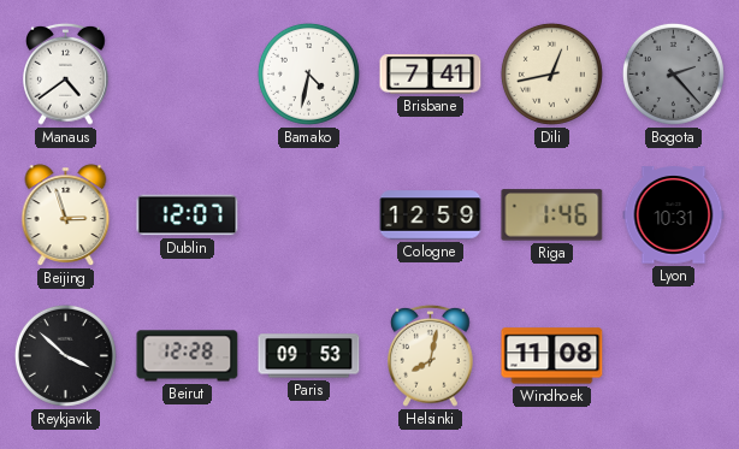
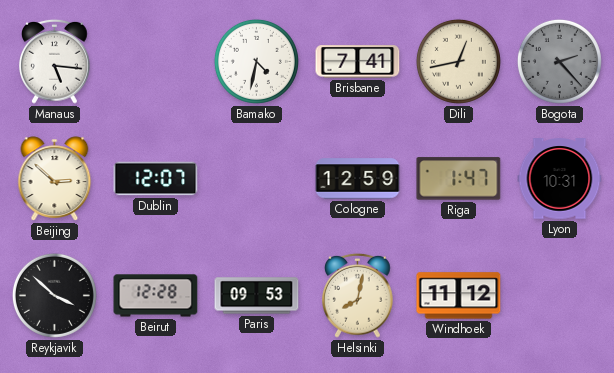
Manaus: 4:39 -> 5:16 (55, 61)
Beijing: 2:57 -> 2:52 (55, 179)
Riga: 1:46 -> 1:47 (459, 179)
Windhoek: 11:08 -> 11:12 (459, 296)
